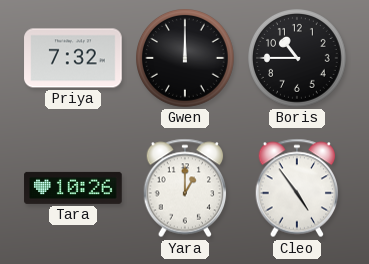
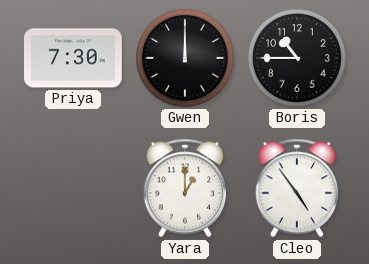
Priya: 7:32 -> 7:30 (73, 58)
Tara: 10:26 -> none (73, 188)
